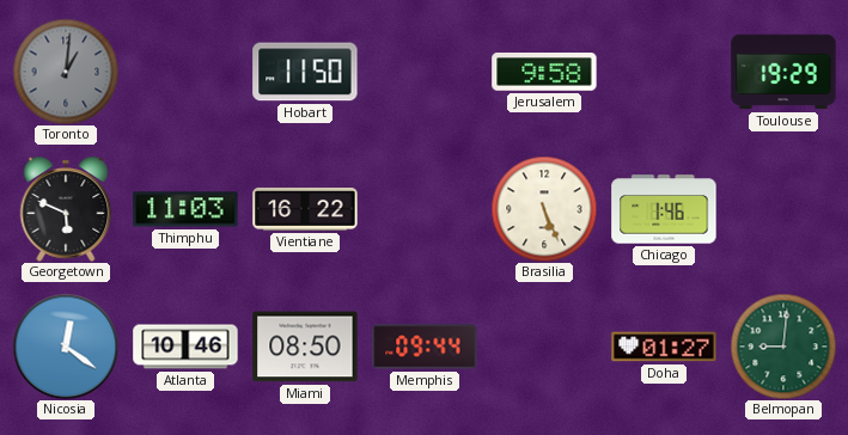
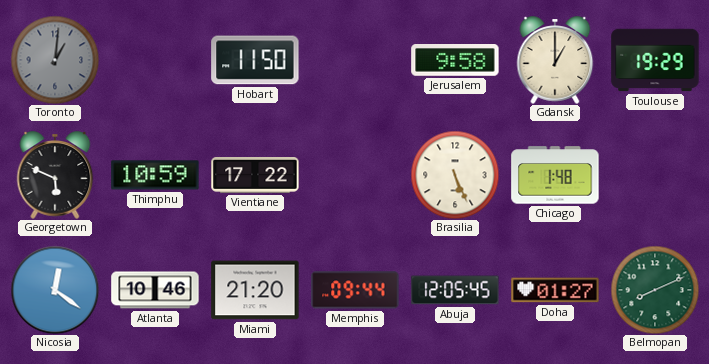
Gdansk: none -> 1:00 (555, 60)
Thimphu: 11:03 -> 10:59 (155, 175)
Vientiane: 16:22 -> 17:22 (255, 176)
Chicago: 1:46 -> 1:48 (555, 175)
Miami: 08:50 -> 21:20 (255, 290)
Abuja: none -> 12:05 (455, 290)
Belmopan: 9:01 -> 8:11 (655, 290)
